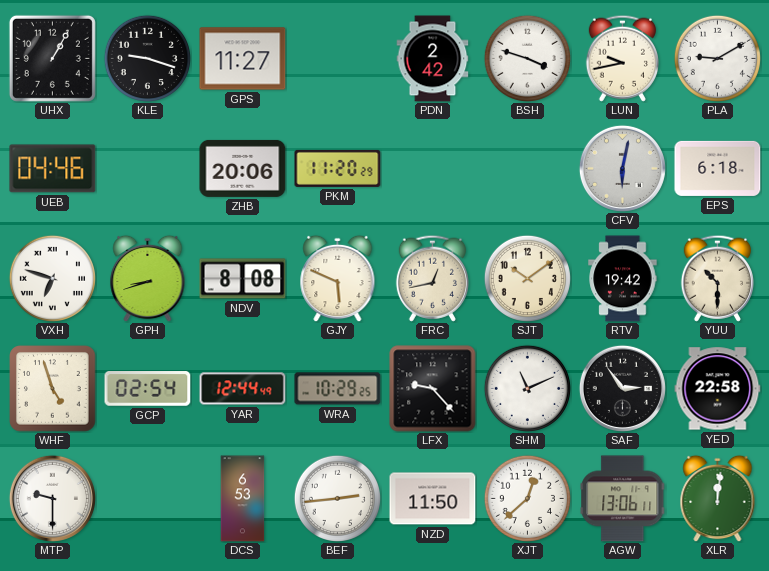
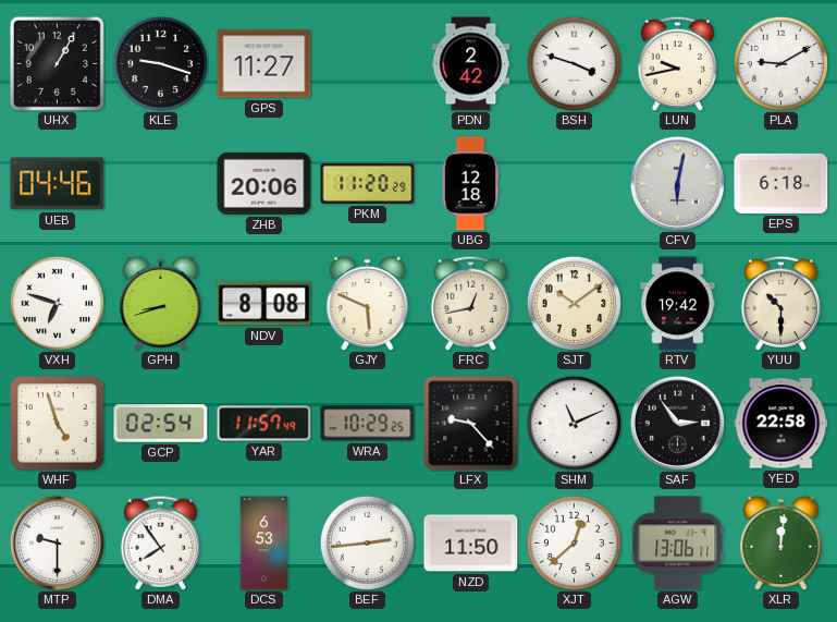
UBG: none -> 12:18 (470, 184)
YAR: 12:44 -> 11:57 (264, 424)
DMA: none -> 7:54 (160, 542)
